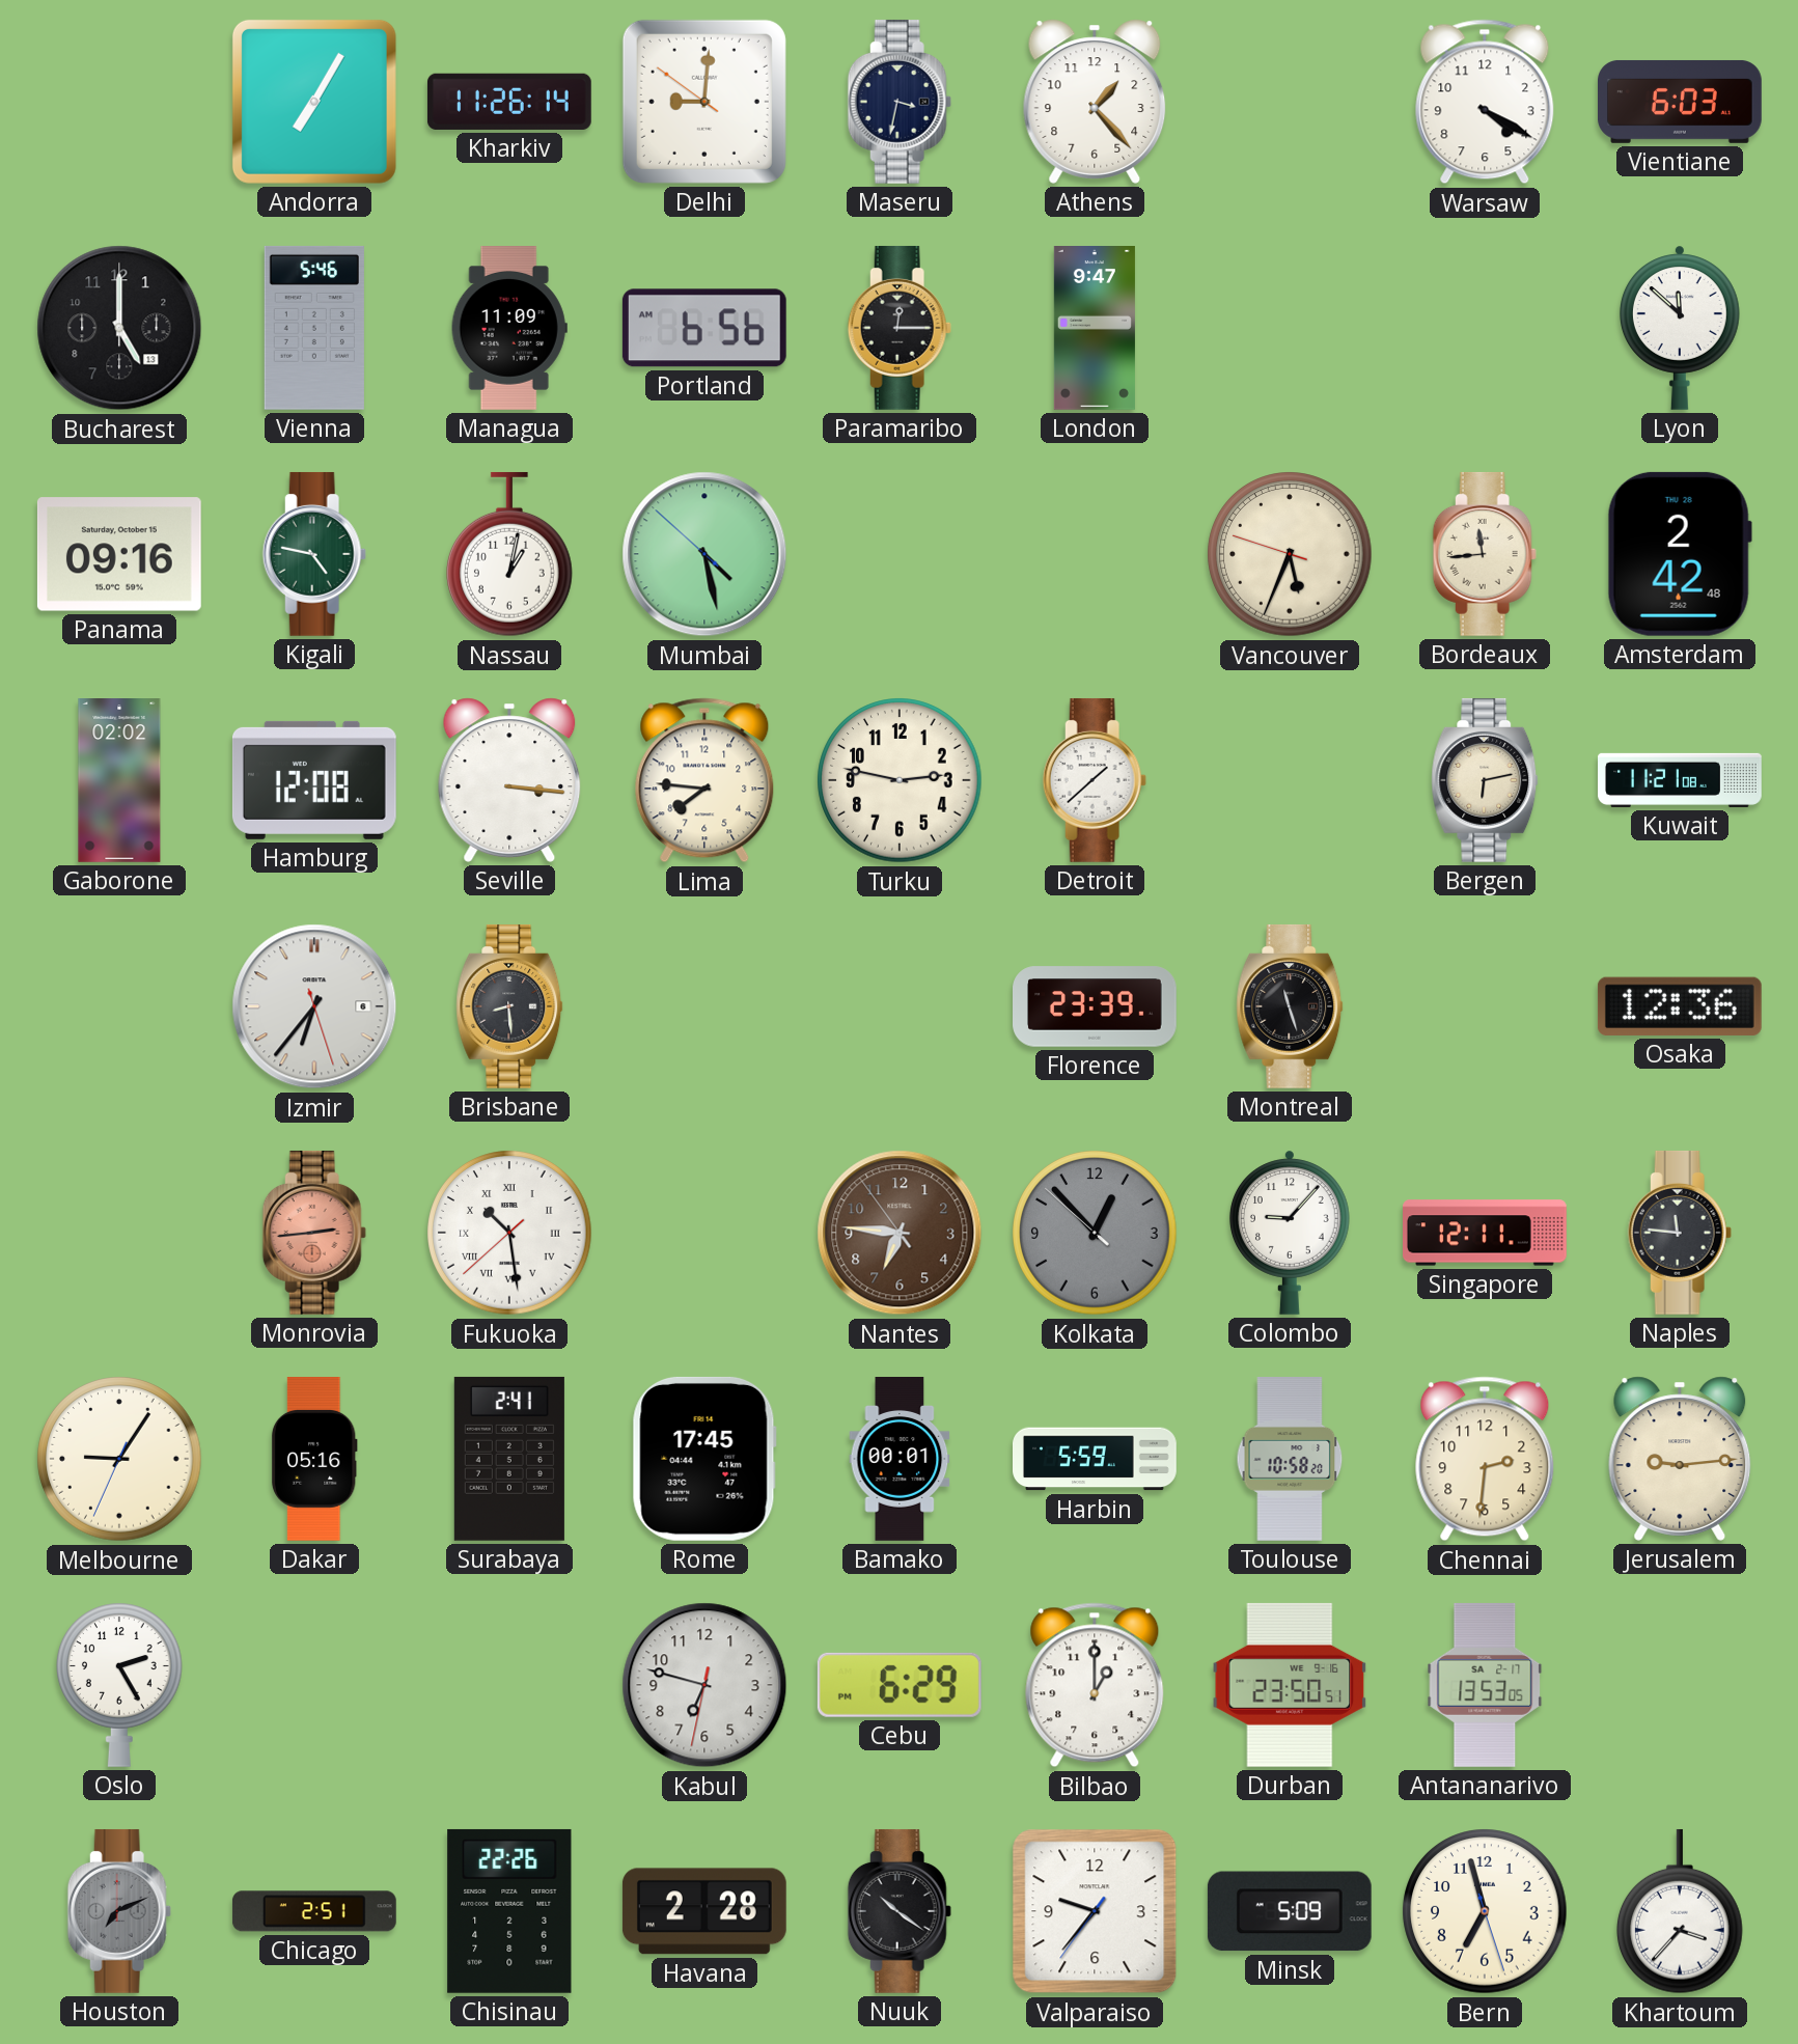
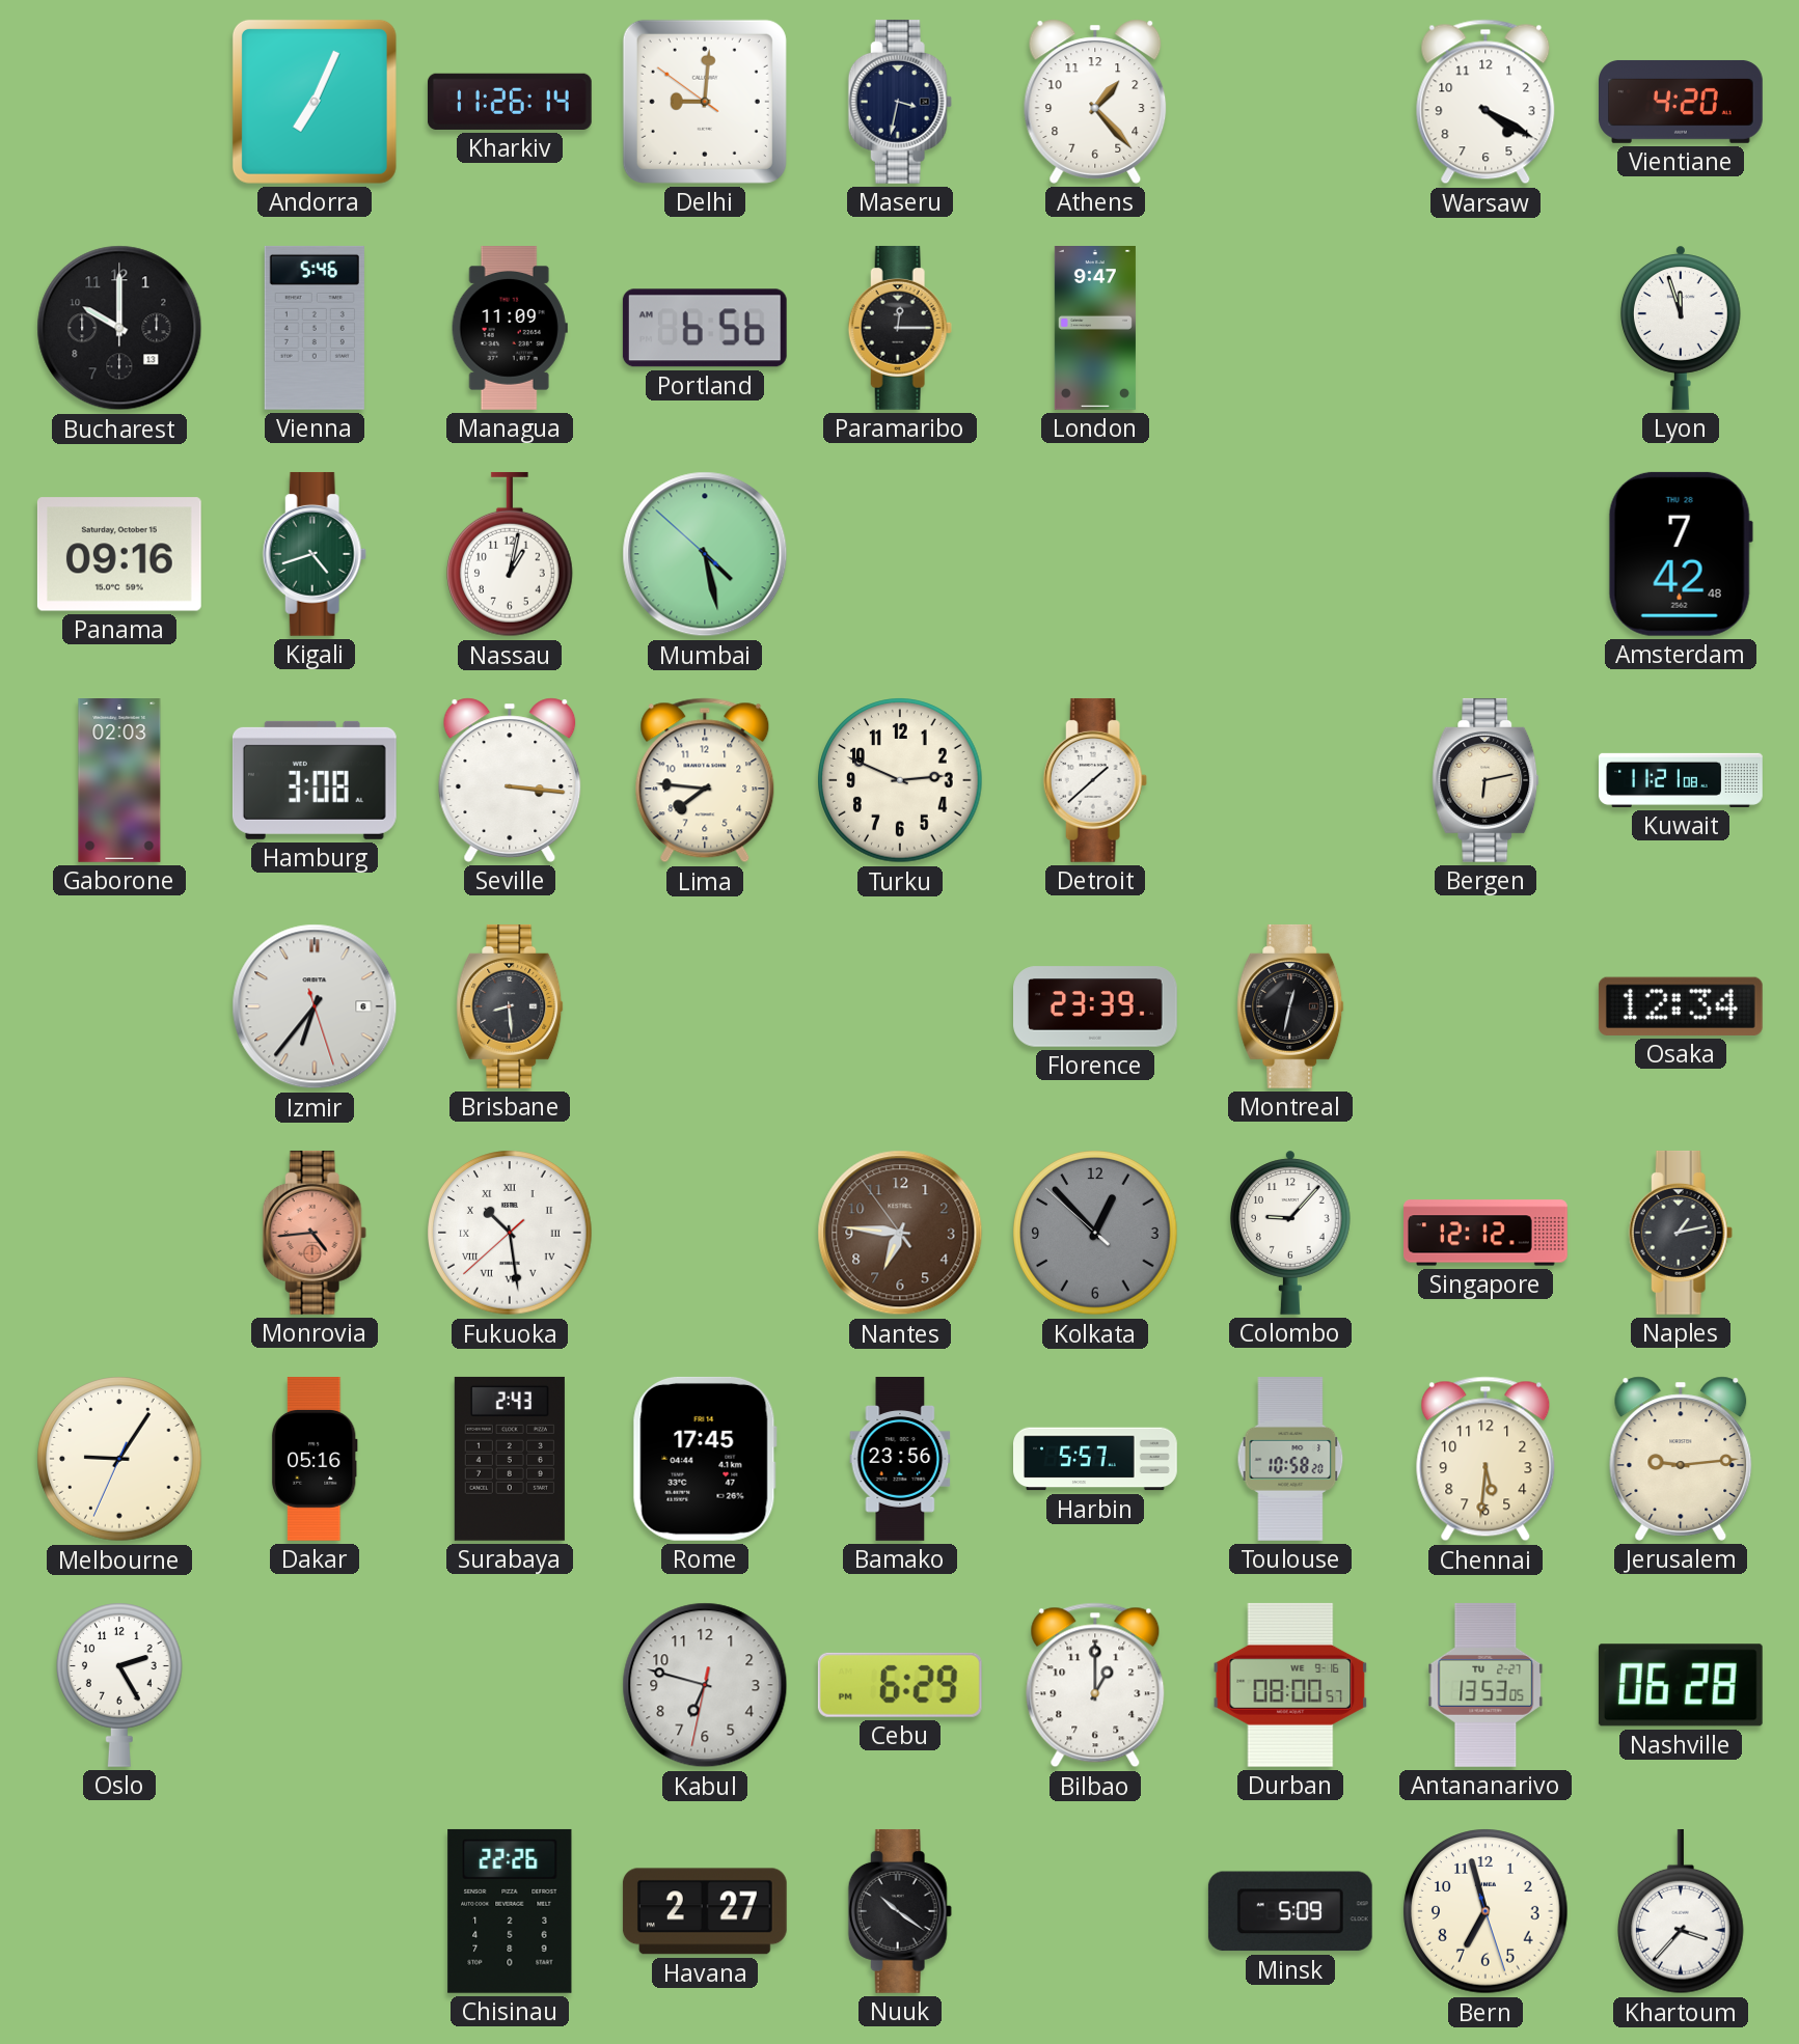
Andorra: 7:05 -> 7:04 (315, 102)
Vientiane: 6:03 -> 4:20 (1682, 102)
Bucharest: 5:00 -> 10:00 (119, 328)
Lyon: 11:52 -> 11:57 (1681, 328)
Kigali: 4:47 -> 4:42 (315, 554)
Vancouver: 5:33 -> none (1290, 554)
Bordeaux: 11:44 -> none (1485, 554)
Amsterdam: 2:42 -> 7:42 (1681, 554)
Gaborone: 02:02 -> 02:03 (119, 781)
Hamburg: 12:08 -> 3:08 (315, 780)
Turku: 2:47 -> 2:49 (900, 780)
Montreal: 11:27 -> 12:32 (1290, 1006)
Osaka: 12:36 -> 12:34 (1681, 1006)
Monrovia: 2:44 -> 4:44 (315, 1233)
Singapore: 12:11 -> 12:12 (1487, 1233)
Naples: 11:46 -> 1:13 (1681, 1233)
Surabaya: 2:41 -> 2:43 (510, 1459)
Bamako: 00:01 -> 23:56 (900, 1459)
Harbin: 5:59 -> 5:57 (1095, 1459)
Chennai: 2:31 -> 5:31 (1485, 1459)
Durban: 23:50 -> 08:00 (1290, 1685)
Antananarivo date: SA 2-17 -> TU 2-27 (1485, 1685)
Nashville: none -> 06:28 (1681, 1685)
Houston: 7:11 -> none (119, 1911)
Chicago: 2:51 -> none (314, 1911)
Havana: 2:28 -> 2:27 (705, 1911)
Valparaiso: 9:36 -> none (1095, 1911)
